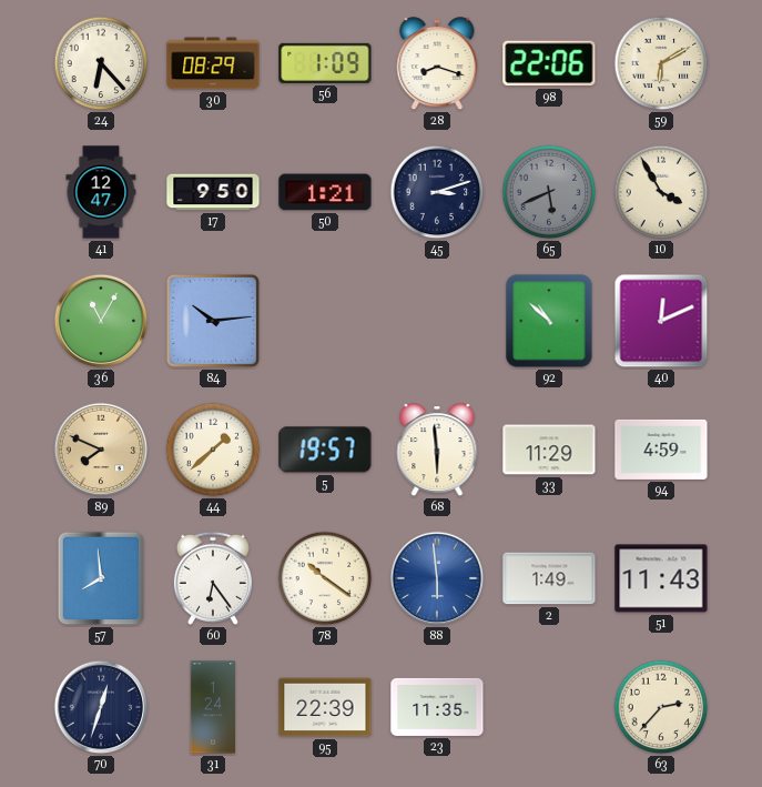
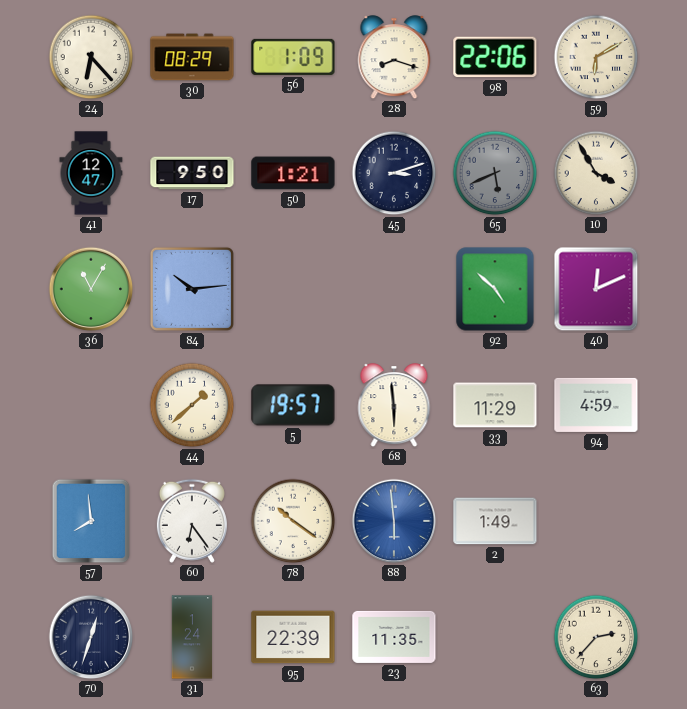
92: 10:52 -> 4:52 (495, 289)
89: 7:49 -> none (101, 450)
51: 11:43 -> none (661, 578)
